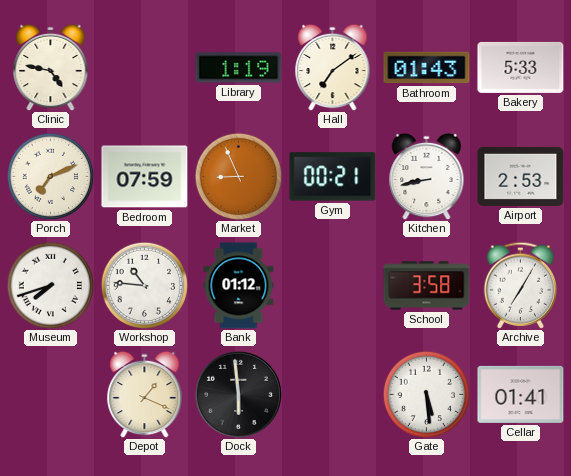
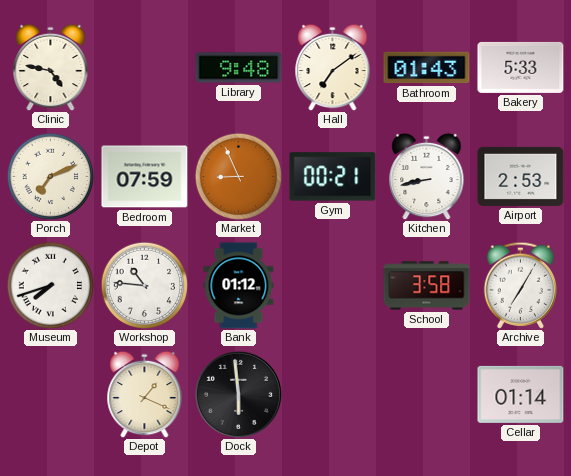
Library: 1:19 -> 9:48 (239, 68)
Gate: 5:29 -> none (426, 394)
Cellar: 01:41 -> 01:14 (521, 394)
